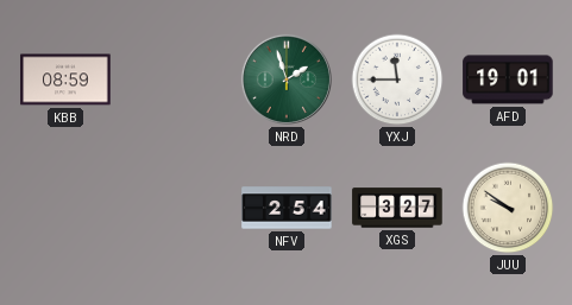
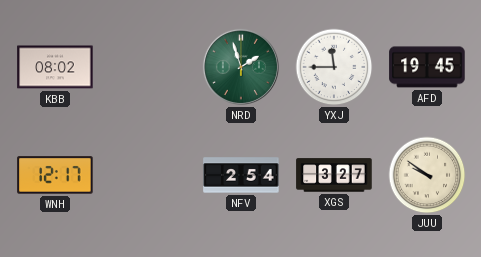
KBB: 08:59 -> 08:02 (55, 67)
AFD: 19:01 -> 19:45 (427, 67)
WNH: none -> 12:17 (55, 175)
